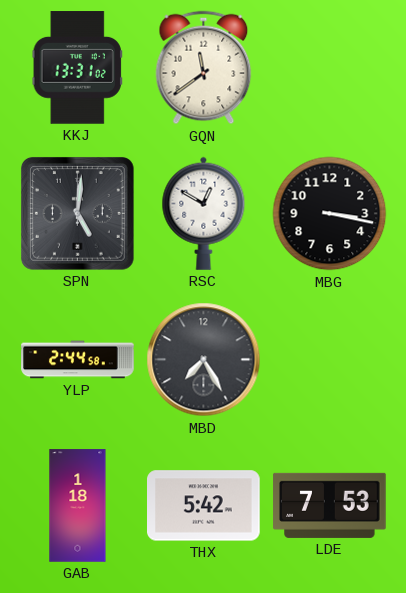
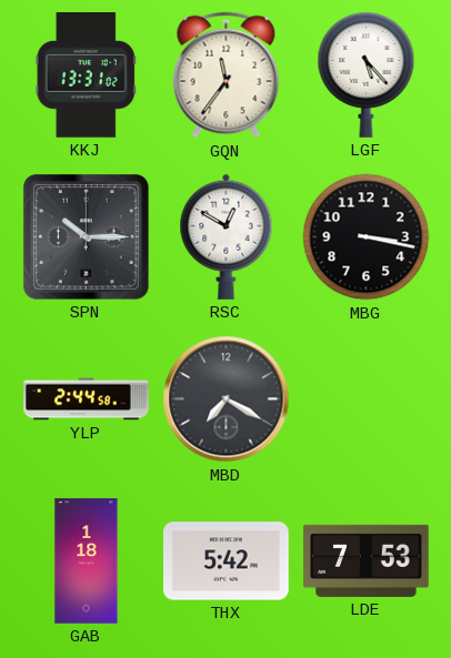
GQN: 11:39 -> 11:36 (227, 75)
LGF: none -> 5:23 (367, 75)
SPN: 5:01 -> 10:15 (86, 236)
MBD: 7:25 -> 7:20 (227, 399)
